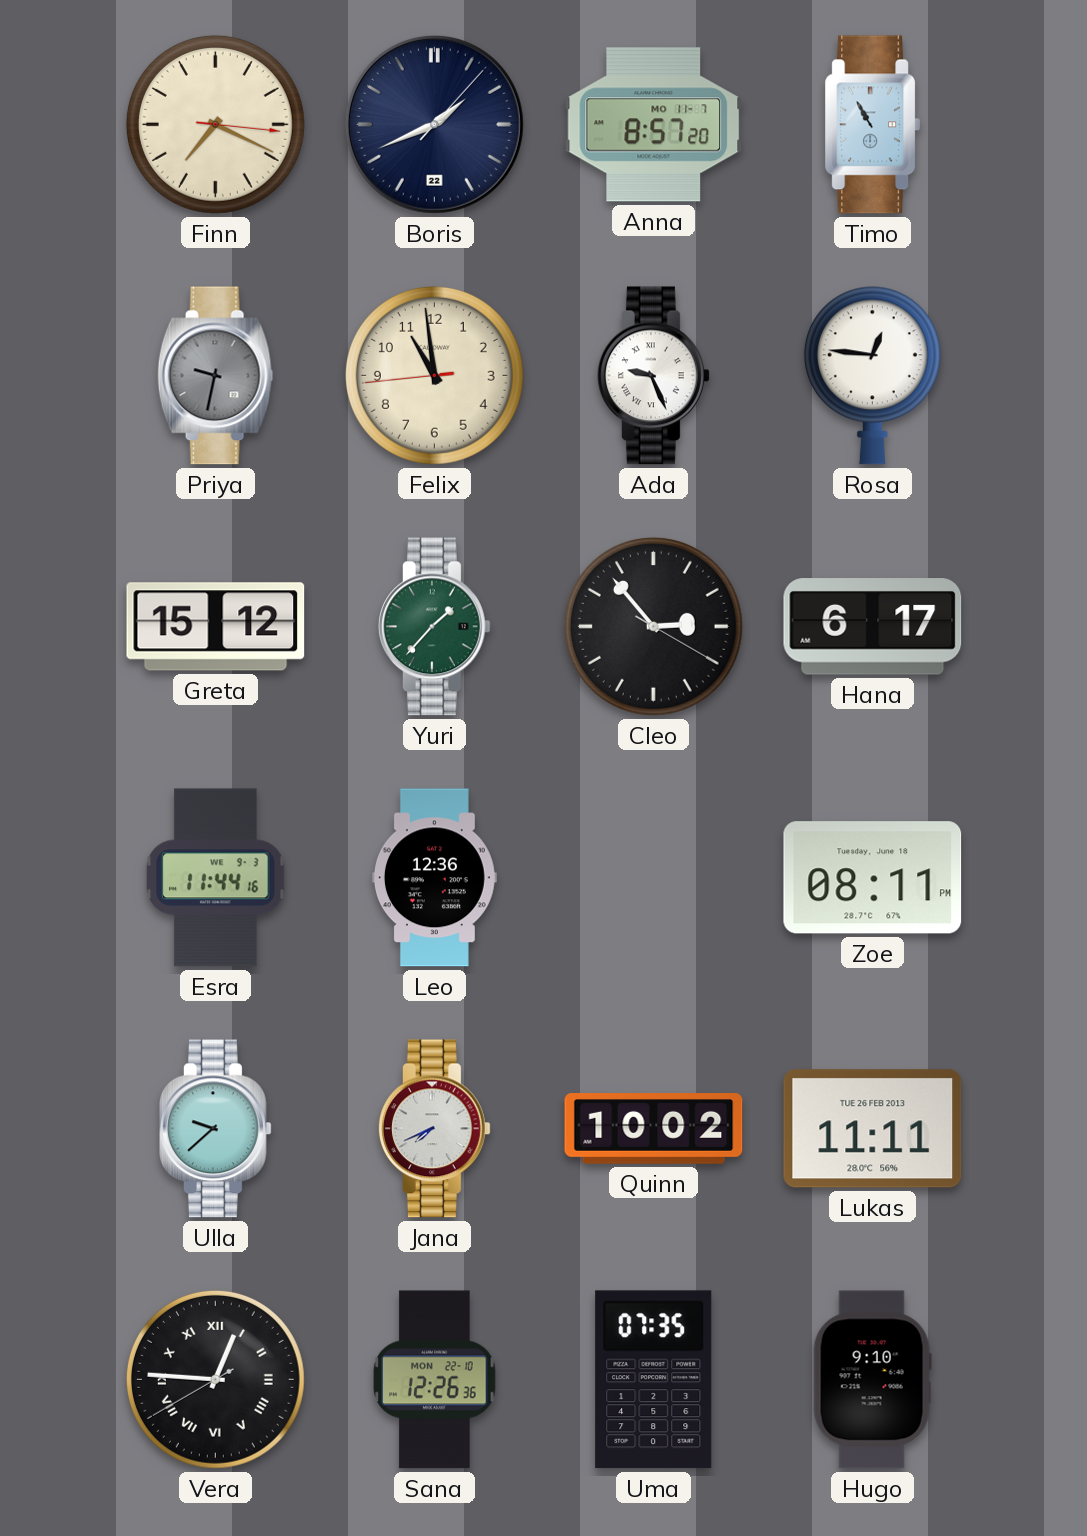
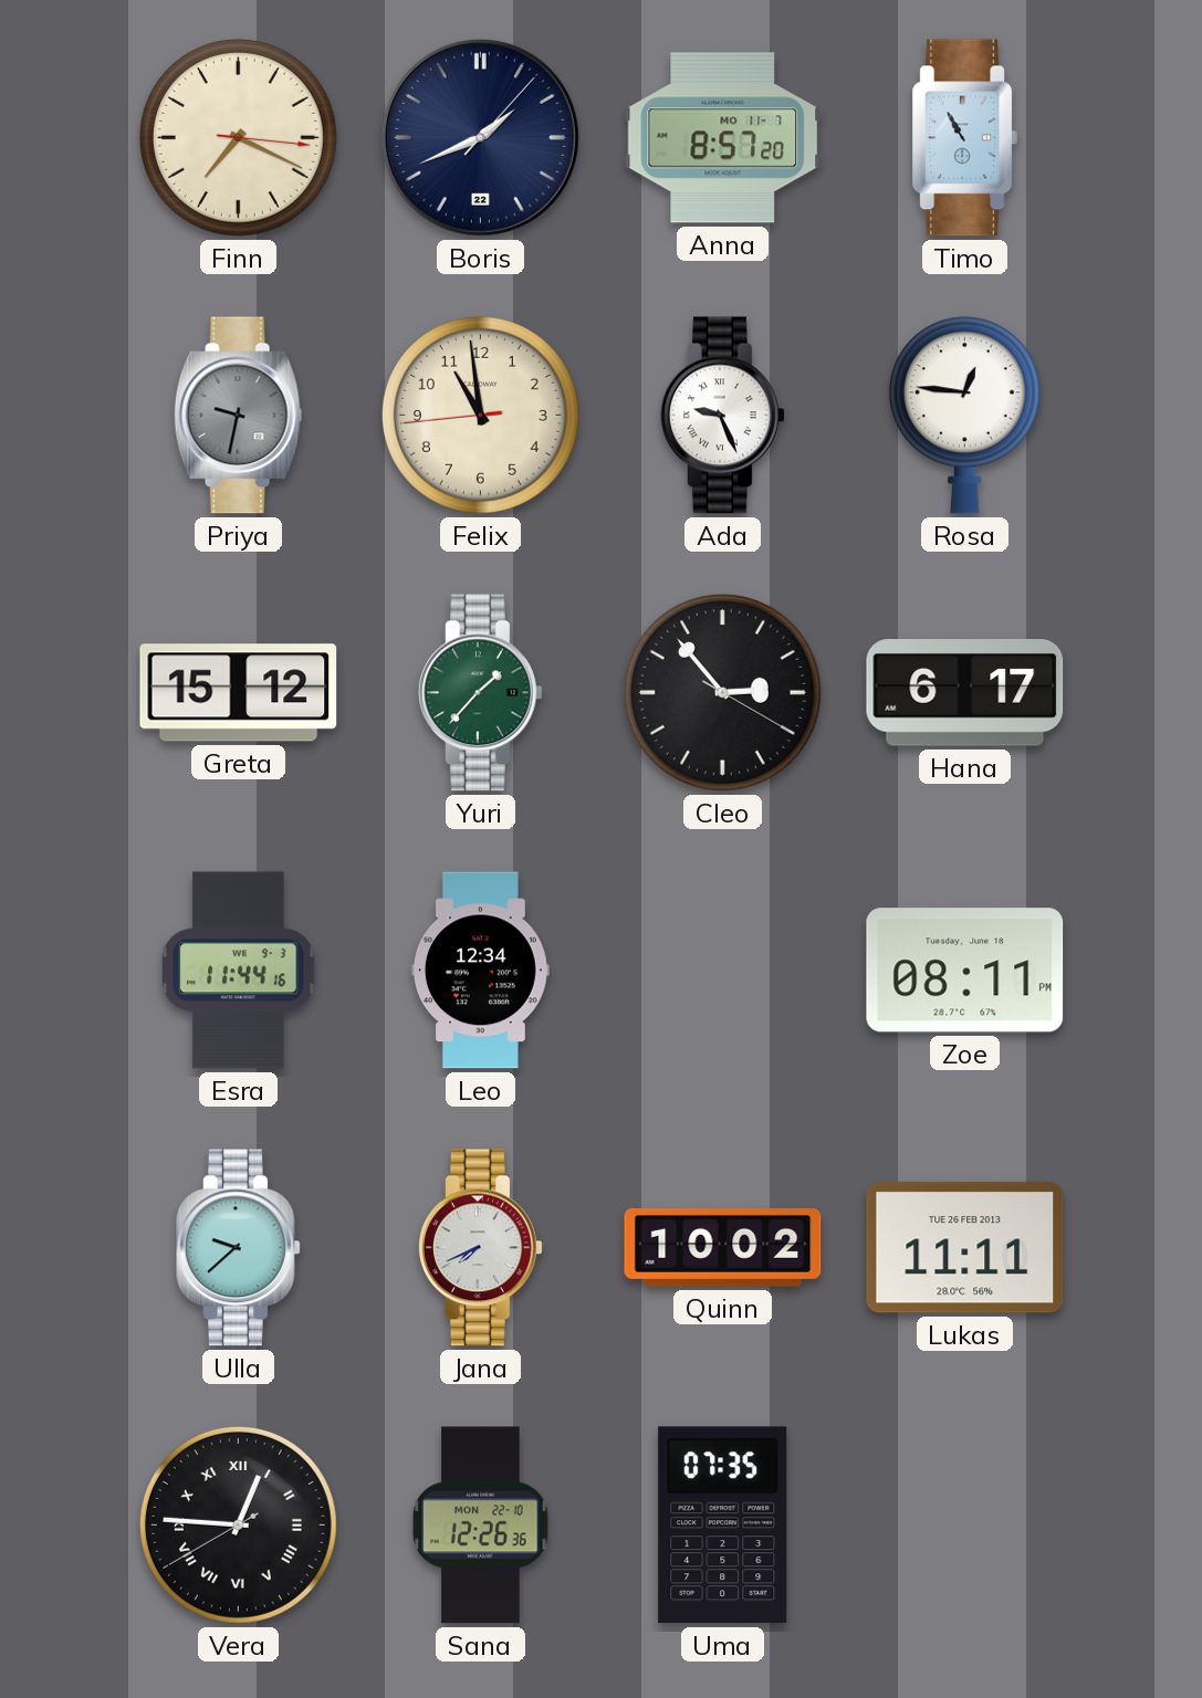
Leo: 12:36 -> 12:34 (480, 971)
Hugo: 9:10 -> none (872, 1380)
